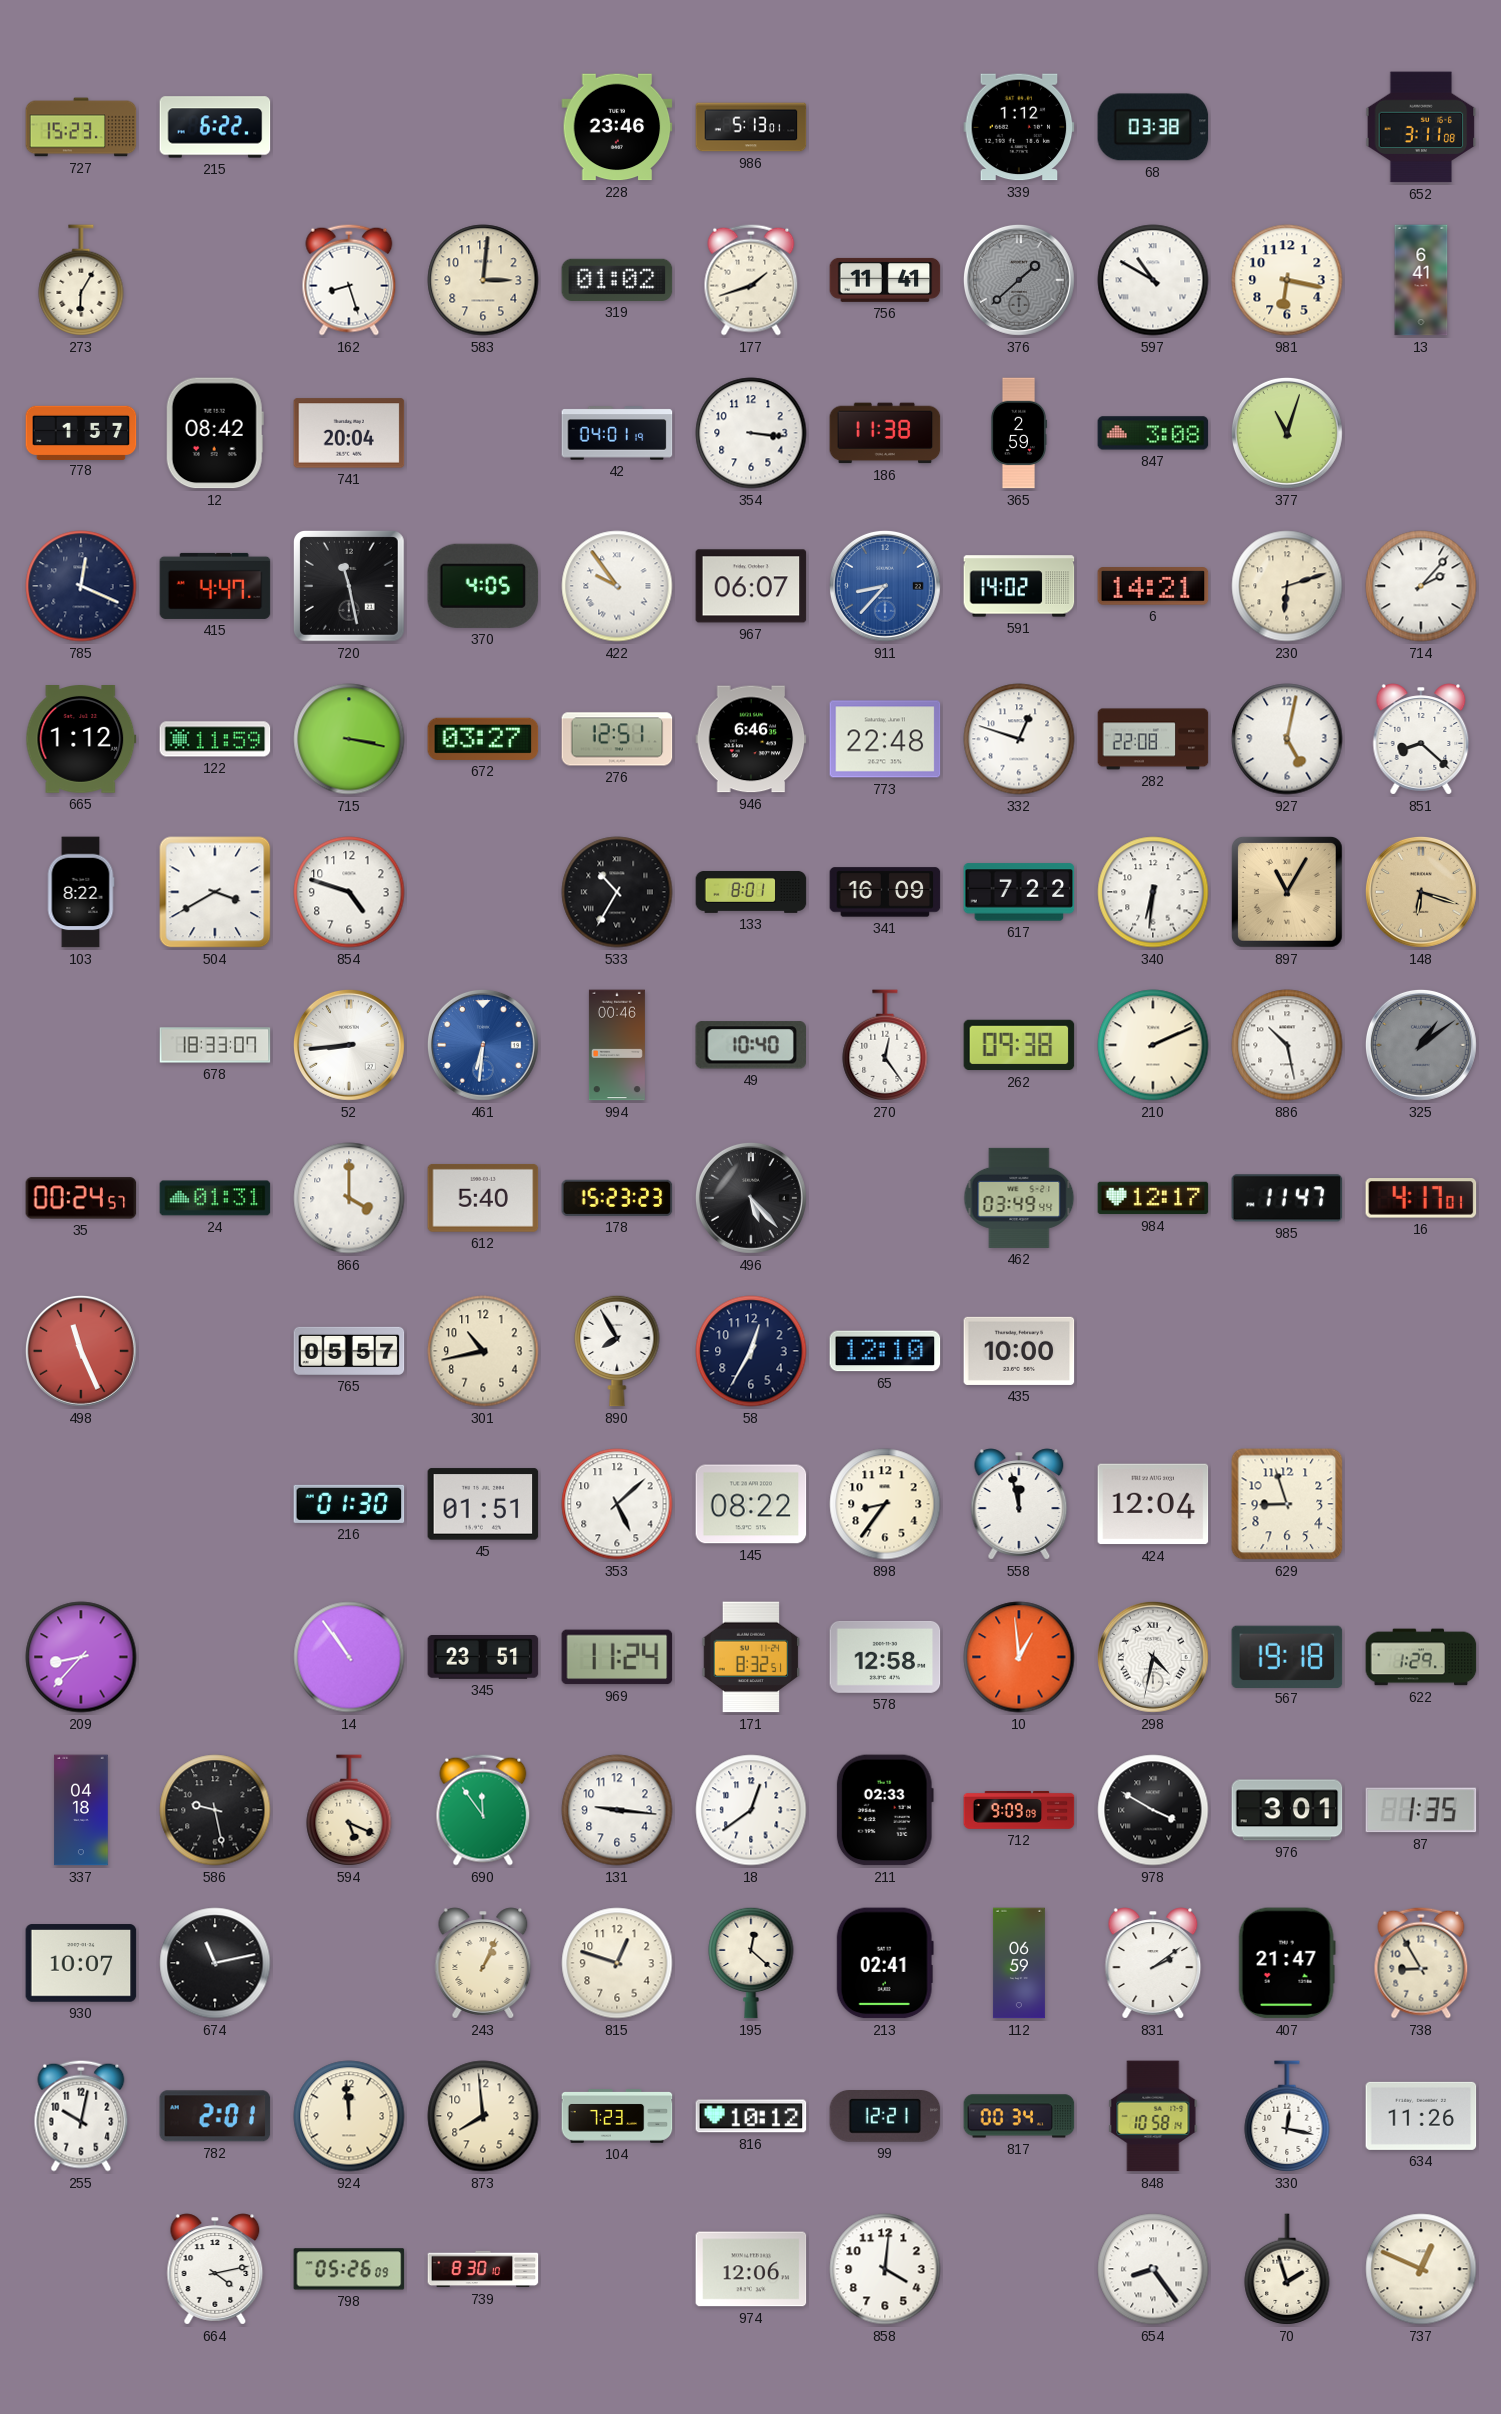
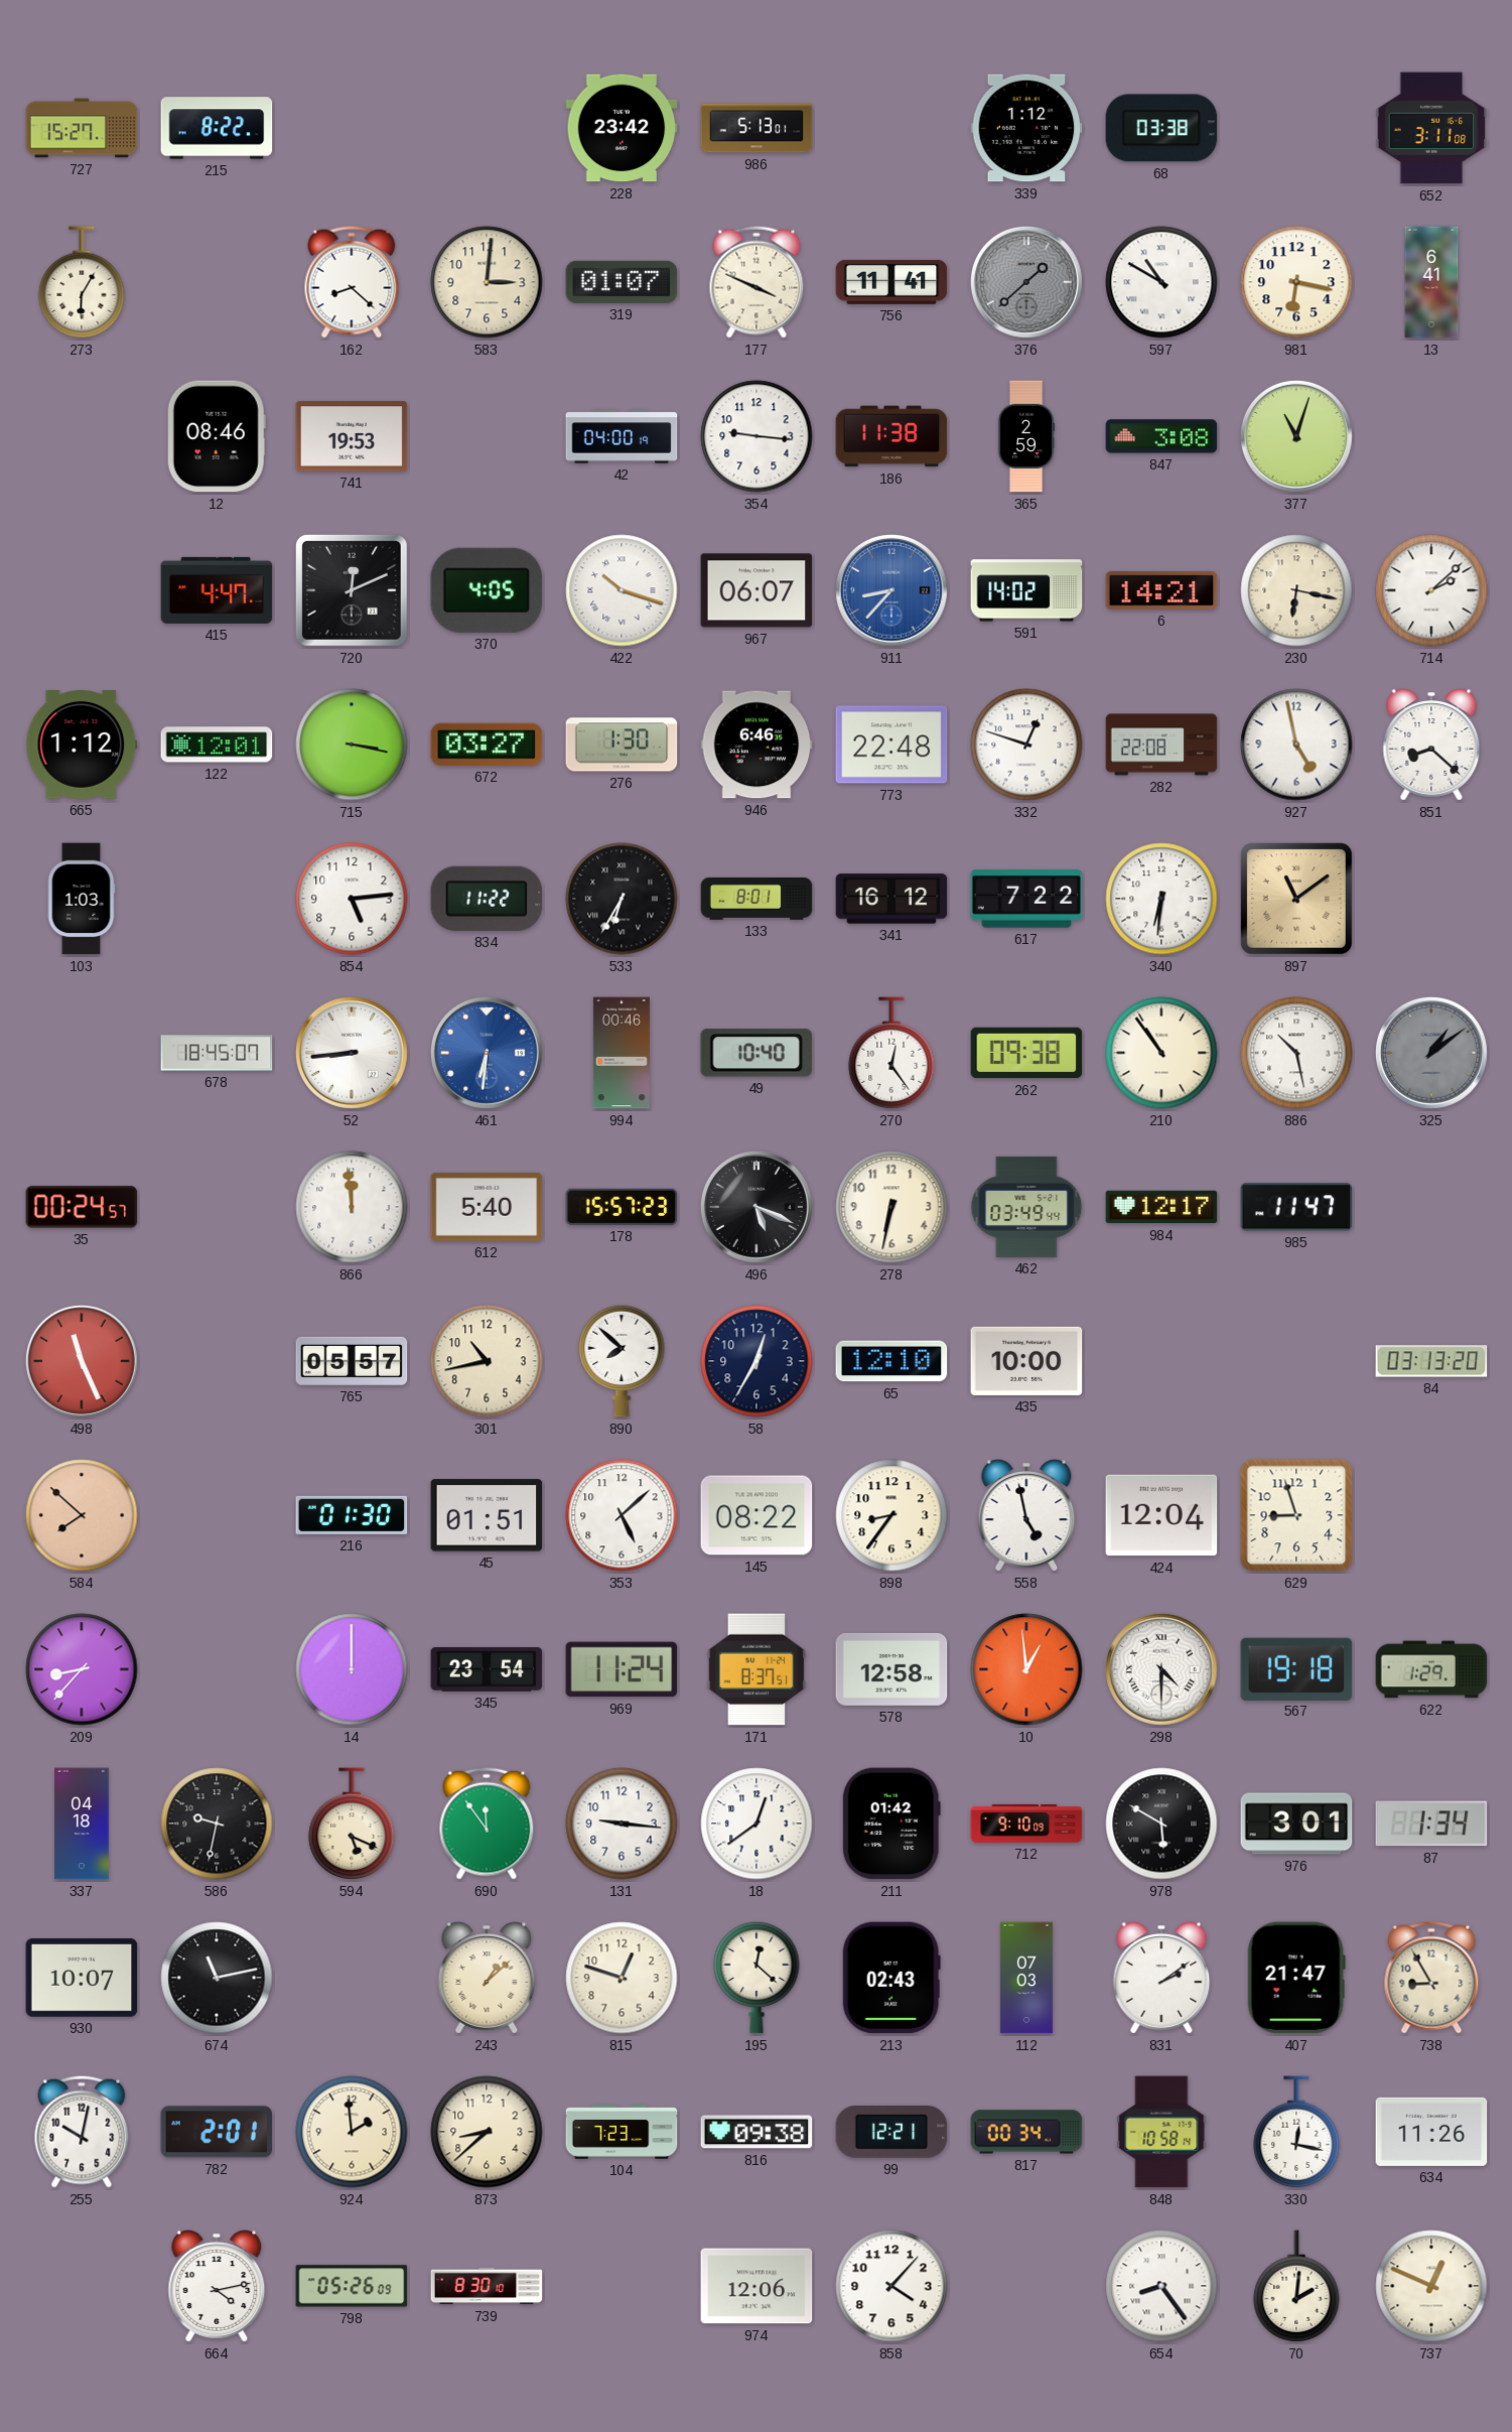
727: 15:23 -> 15:27 (82, 128)
215: 6:22 -> 8:22 (217, 128)
228: 23:46 -> 23:42 (622, 128)
162: 8:27 -> 8:22 (352, 282)
319: 01:02 -> 01:07 (622, 282)
177: 1:42 -> 3:49 (757, 282)
778: 1:57 -> none (81, 432)
12: 08:42 -> 08:46 (217, 436)
741: 20:04 -> 19:53 (352, 436)
42: 04:01 -> 04:00 (622, 436)
354: 3:16 -> 9:16 (757, 436)
785: 12:19 -> none (81, 586)
720: 11:28 -> 12:11 (353, 591)
422: 9:54 -> 10:18 (622, 590)
230: 6:12 -> 6:17 (1296, 590)
714: 2:07 -> 2:08 (1431, 590)
122: 11:59 -> 12:01 (217, 745)
276: 12:51 -> 1:30 (622, 745)
927: 5:02 -> 4:58 (1296, 745)
103: 8:22 -> 1:03 (82, 899)
504: 3:40 -> none (215, 892)
854: 4:48 -> 5:14 (352, 899)
834: none -> 11:22 (487, 899)
533: 10:35 -> 6:35 (622, 899)
341: 16:09 -> 16:12 (891, 899)
897: 11:05 -> 11:09 (1297, 900)
148: 6:18 -> none (1421, 892)
678: 18:33 -> 18:45 (217, 1053)
210: 2:11 -> 10:54 (1161, 1053)
24: 01:31 -> none (215, 1198)
866: 4:00 -> 11:59 (352, 1207)
178: 15:23 -> 15:57 (622, 1207)
496: 5:23 -> 5:19 (757, 1207)
278: none -> 6:32 (891, 1207)
16: 4:17 -> none (1421, 1198)
890: 7:55 -> 7:52 (622, 1361)
84: none -> 03:13 (1431, 1361)
584: none -> 7:52 (82, 1515)
558: 11:58 -> 4:58 (1026, 1515)
14: 10:54 -> 12:00 (352, 1669)
345: 23:51 -> 23:54 (487, 1670)
171: 8:32 -> 8:37 (757, 1669)
298: 4:32 -> 4:30 (1161, 1669)
586: 9:28 -> 9:32 (217, 1823)
211: 02:33 -> 01:42 (891, 1823)
712: 9:09 -> 9:10 (1026, 1823)
978: 3:50 -> 5:50 (1161, 1823)
87: 1:35 -> 1:34 (1431, 1823)
243: 1:04 -> 1:08 (487, 1978)
213: 02:41 -> 02:43 (891, 1978)
112: 06:59 -> 07:03 (1026, 1978)
924: 11:59 -> 1:59 (352, 2132)
873: 7:59 -> 8:38 (487, 2132)
816: 10:12 -> 09:38 (757, 2132)
858: 4:01 -> 4:07 (891, 2286)
70: 1:57 -> 2:01 (1296, 2286)
